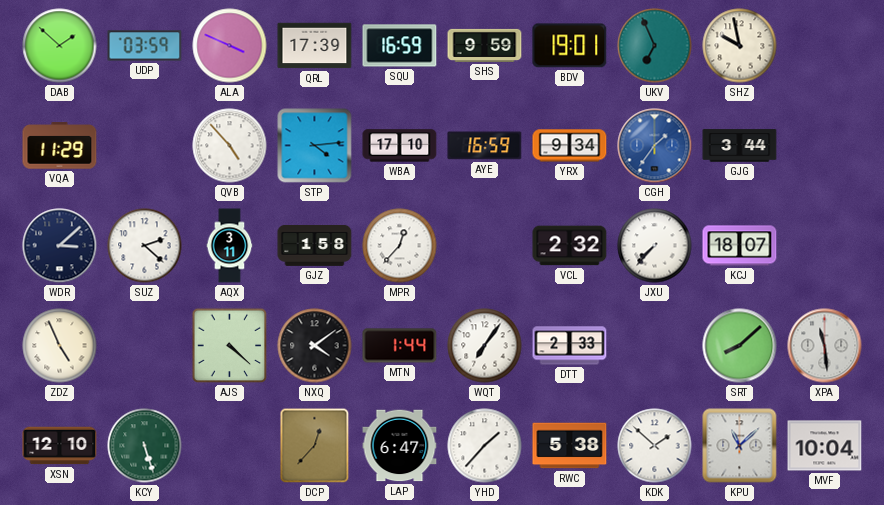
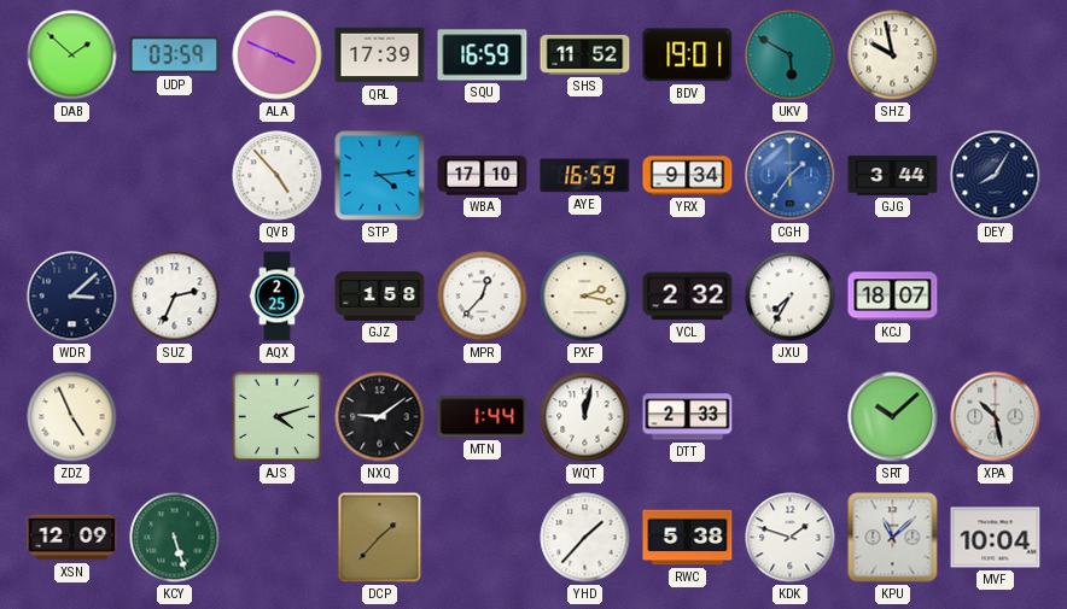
SHS: 9:59 -> 11:52 (585, 54)
UKV: 6:56 -> 5:50 (791, 55)
VQA: 11:29 -> none (60, 146)
DEY: none -> 8:05 (996, 176)
SUZ: 2:22 -> 2:34 (175, 297)
AQX: 3:11 -> 2:25 (278, 297)
PXF: none -> 2:17 (585, 297)
JXU: 7:37 -> 7:35 (791, 297)
AJS: 4:22 -> 4:12 (278, 417)
NXQ: 4:09 -> 9:09 (380, 417)
WQT: 7:06 -> 12:02 (585, 417)
SRT: 8:08 -> 10:08 (893, 417)
XPA: 11:29 -> 10:28 (996, 417)
XSN: 12:10 -> 12:09 (72, 538)
DCP: 12:37 -> 1:37 (380, 538)
LAP: 6:47 -> none (400, 446)
KDK: 1:52 -> 1:48 (791, 538)
